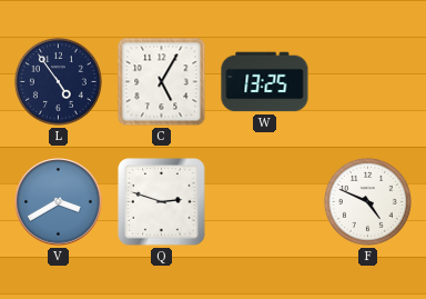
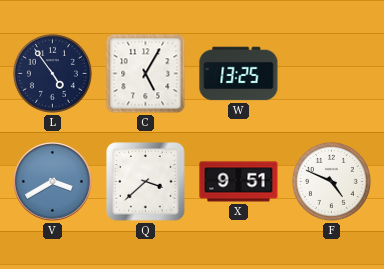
Q: 2:48 -> 3:38 (146, 182)
X: none -> 9:51 (239, 182)
